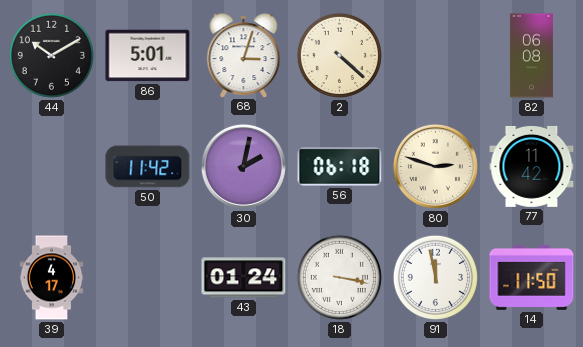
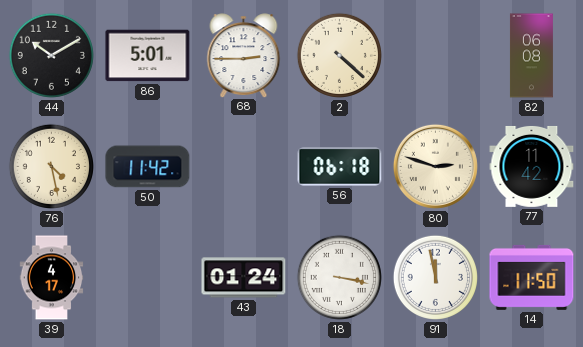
68: 3:03 -> 2:45 (244, 55)
76: none -> 4:28 (51, 166)
30: 2:02 -> none (243, 166)
